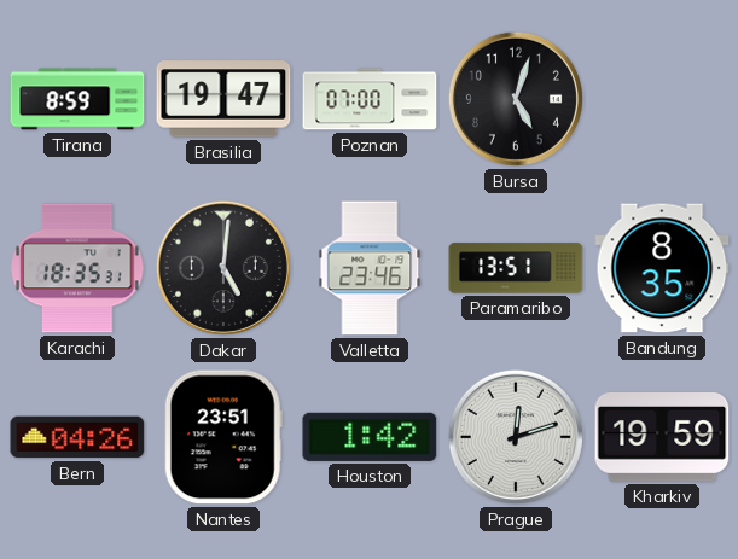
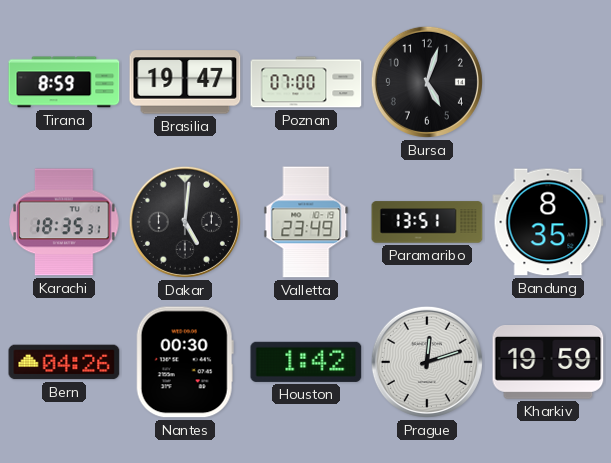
Valletta: 23:46 -> 23:49 (306, 222)
Nantes: 23:51 -> 00:30 (185, 362)
